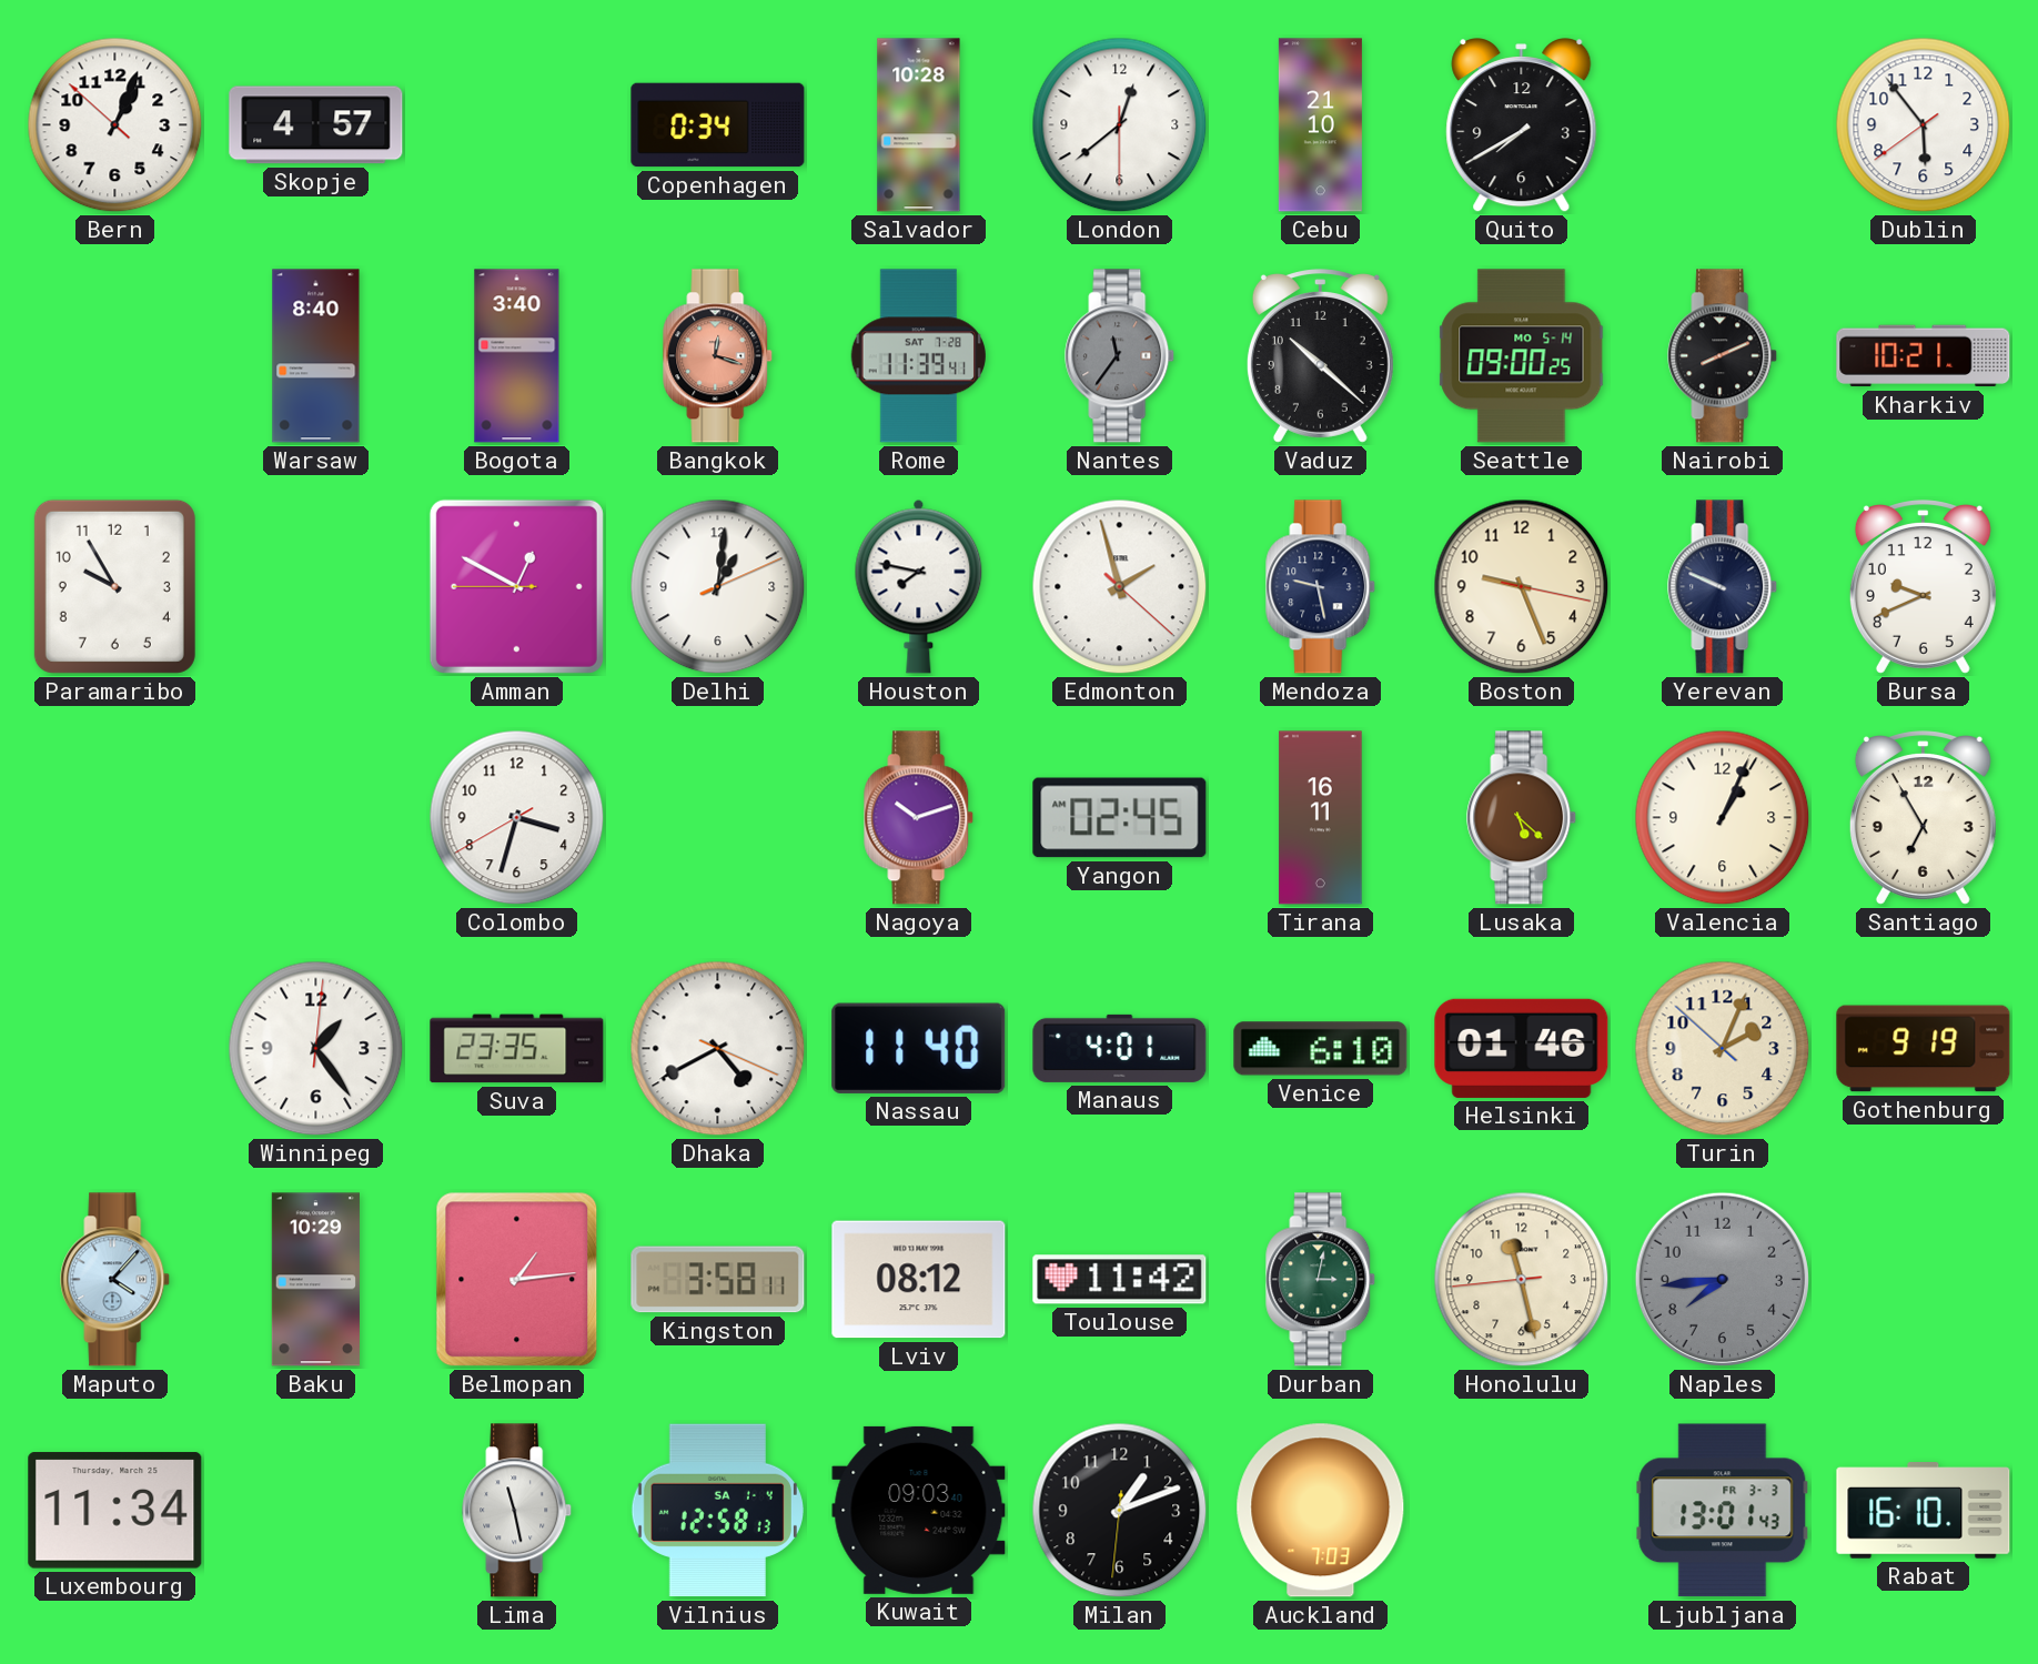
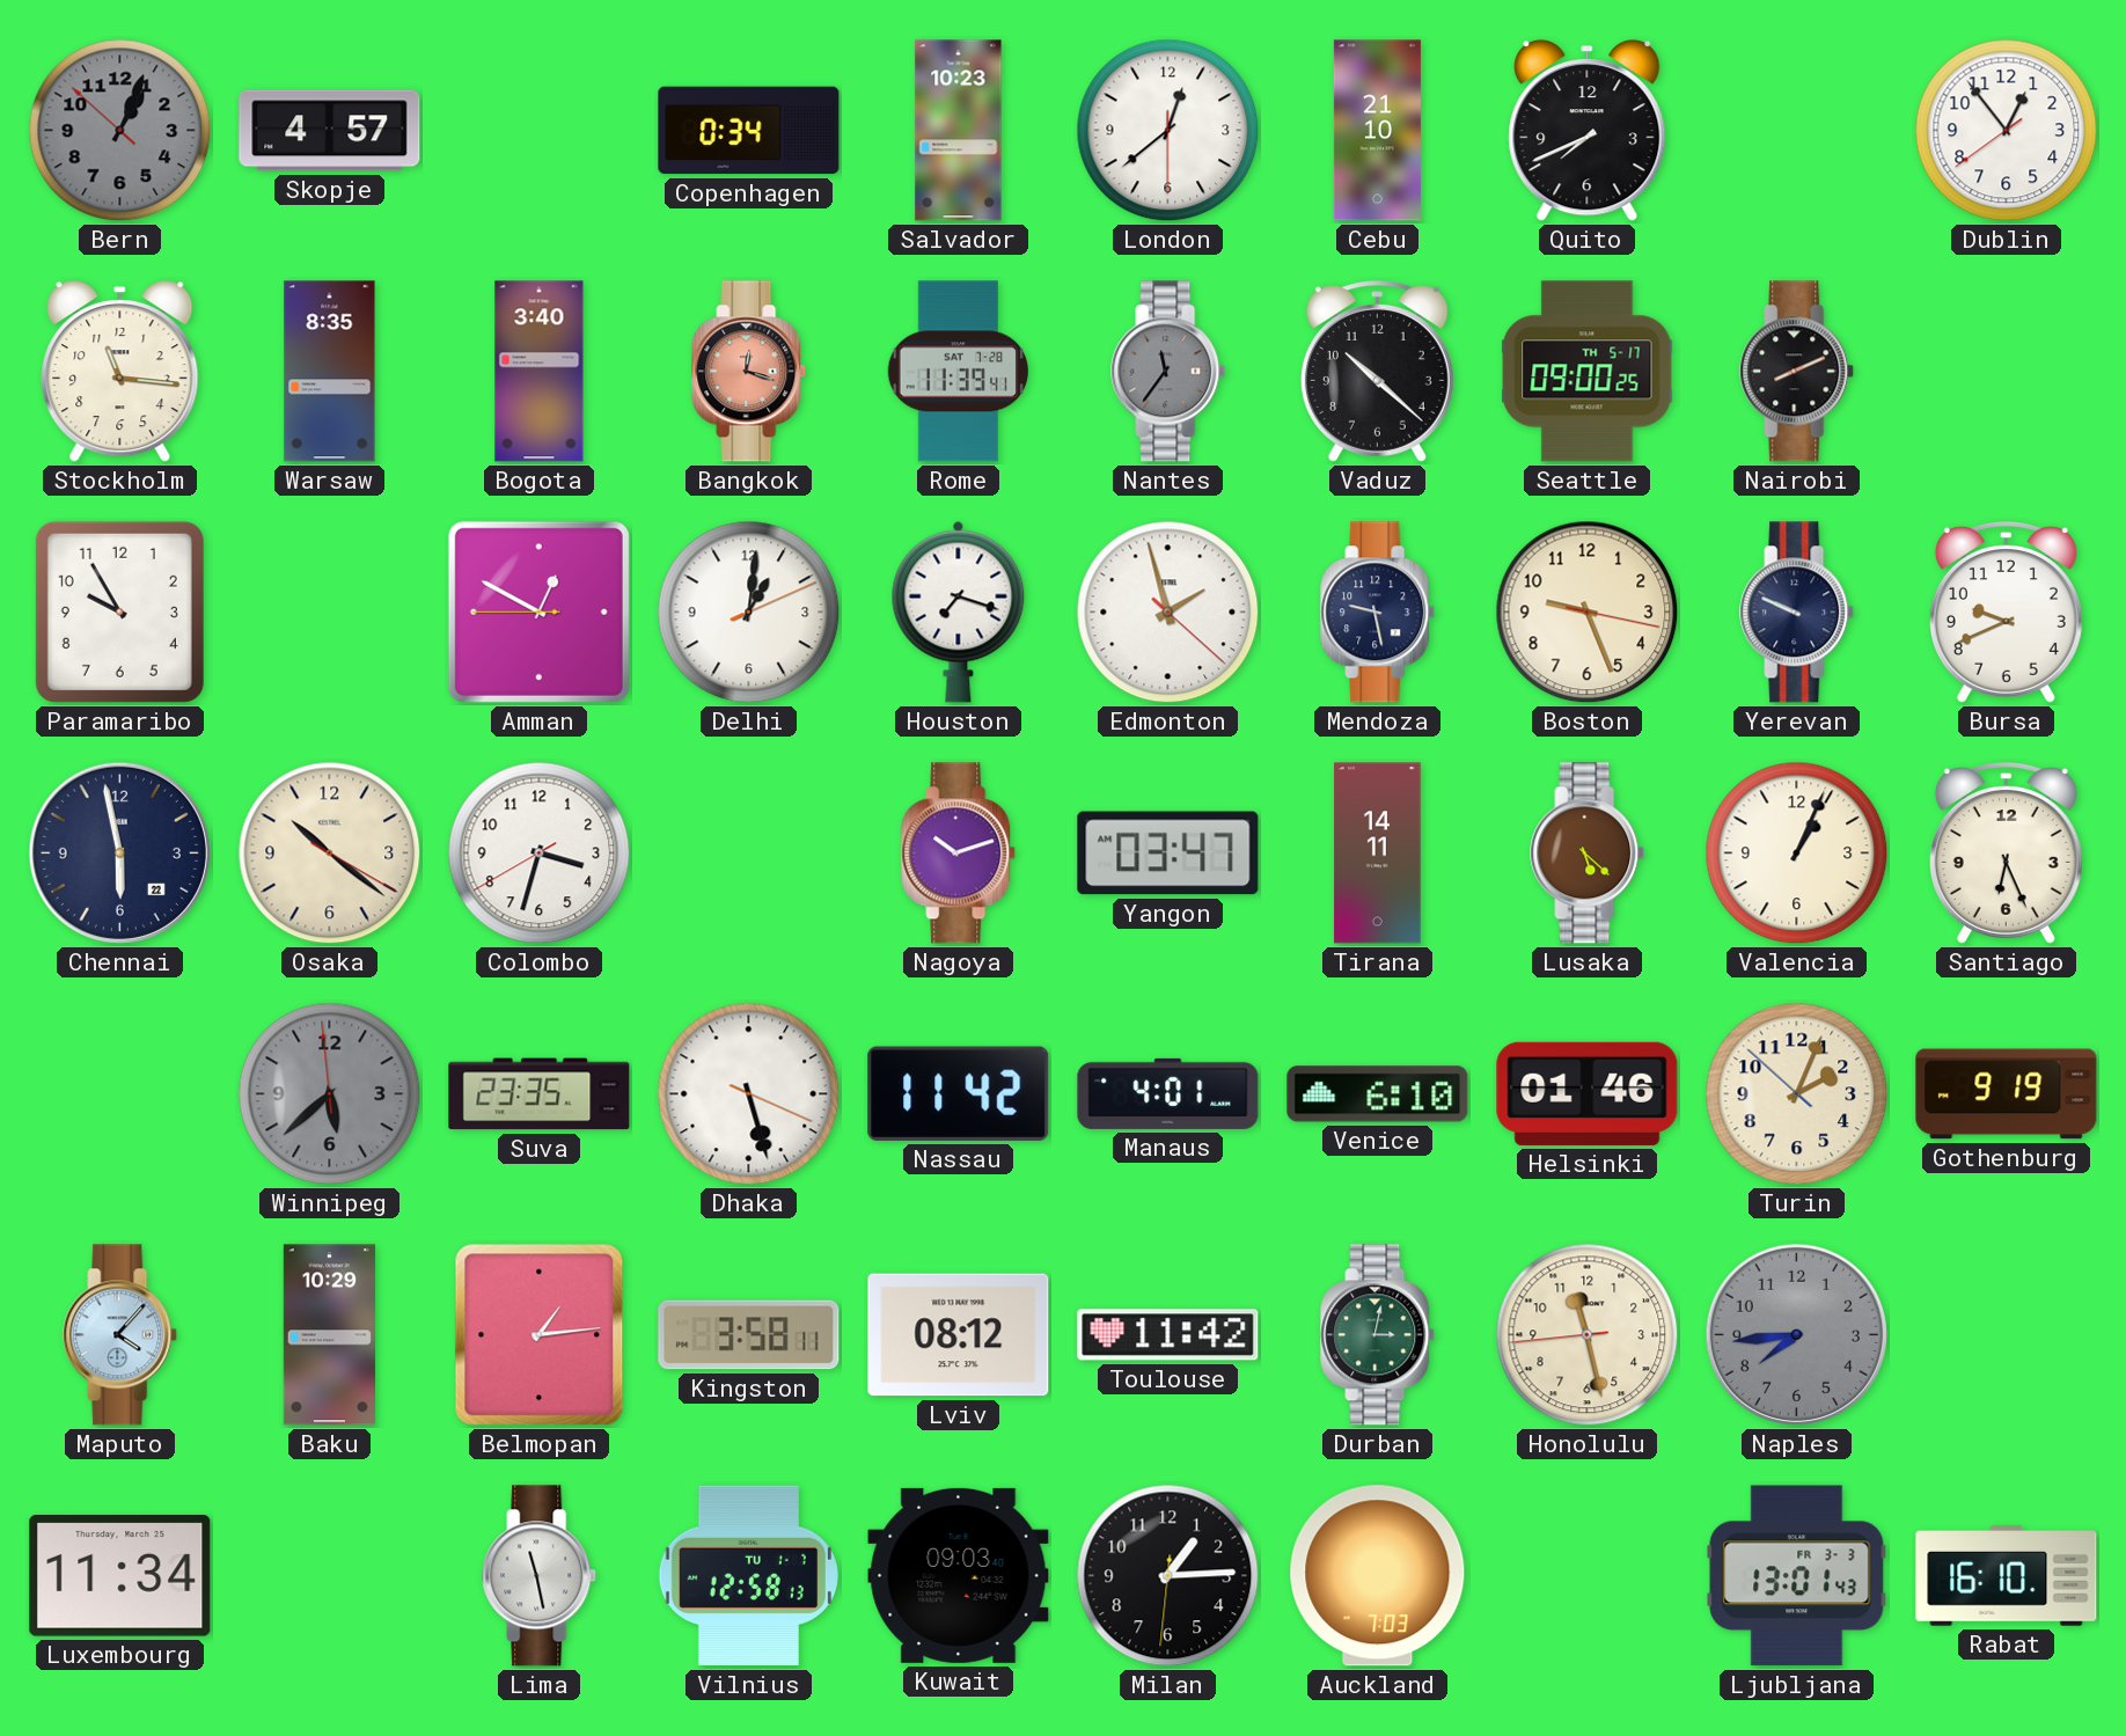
Bern dial: white -> grey (120, 131)
Salvador: 10:28 -> 10:23 (959, 131)
Quito: 7:40 -> 7:41 (1588, 131)
Dublin: 5:53 -> 12:53 (2007, 131)
Stockholm: none -> 11:16 (120, 372)
Warsaw: 8:40 -> 8:35 (330, 372)
Seattle date: MO 5-14 -> TH 5-17 (1588, 372)
Kharkiv: 10:21 -> none (1924, 356)
Houston: 7:47 -> 7:18 (959, 611)
Chennai: none -> 5:58 (119, 852)
Osaka: none -> 10:21 (330, 854)
Yangon: 02:45 -> 03:47 (1168, 854)
Tirana: 16:11 -> 14:11 (1378, 854)
Santiago: 6:55 -> 6:26 (2006, 854)
Winnipeg: 1:24 -> 5:37 (330, 1094)
Winnipeg dial: white -> grey (330, 1094)
Dhaka: 4:40 -> 5:27 (749, 1094)
Nassau: 11:40 -> 11:42 (959, 1093)
Vilnius date: SA 1-4 -> TU 1-7 (748, 1576)
Milan: 1:11 -> 1:14 (1168, 1576)
